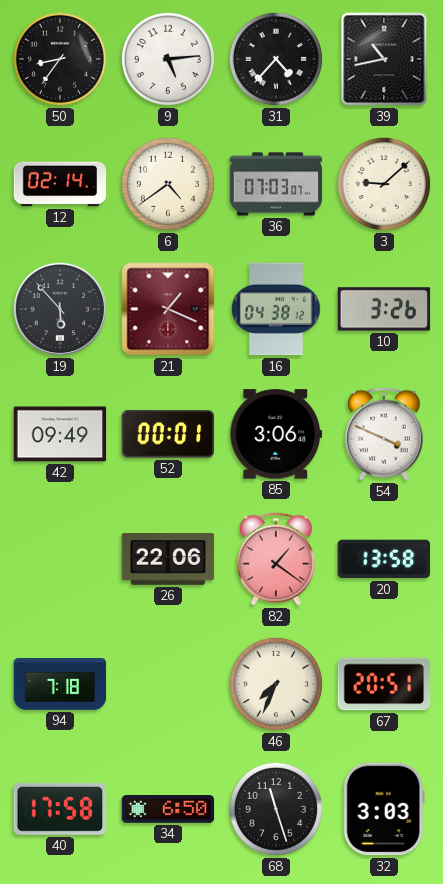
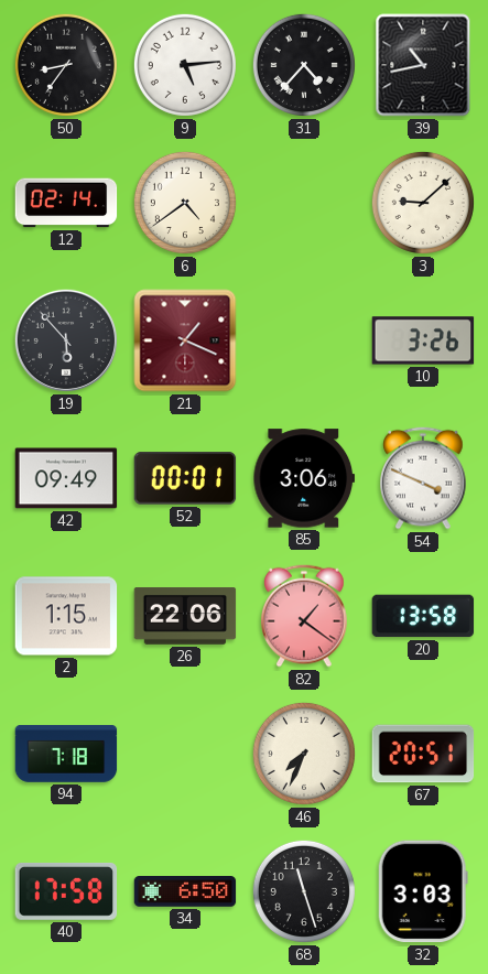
36: 07:03 -> none (276, 184)
16: 04:38 -> none (276, 309)
2: none -> 1:15 (66, 616)
